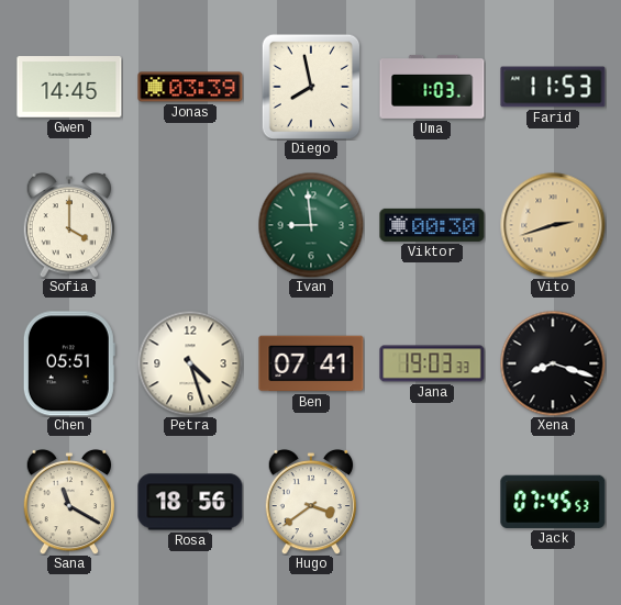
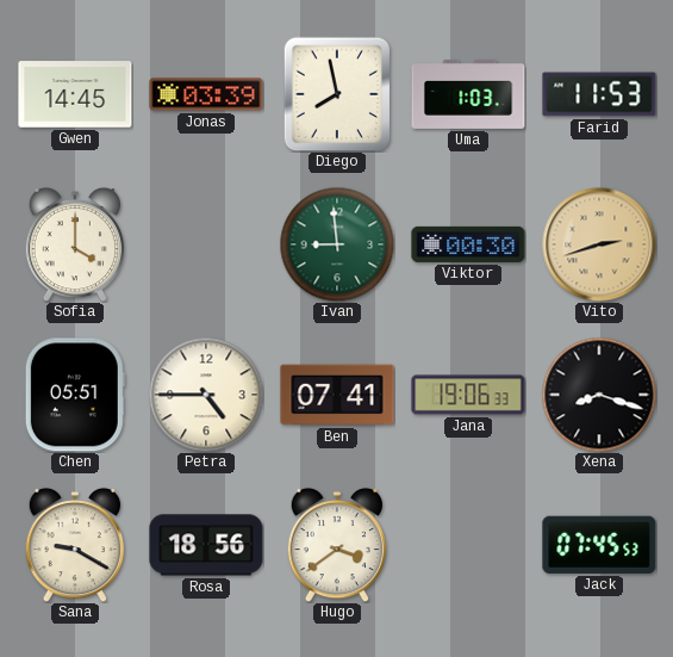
Petra: 4:27 -> 4:45 (206, 395)
Jana: 19:03 -> 19:06 (468, 395)
Sana: 11:20 -> 9:20 (74, 545)
